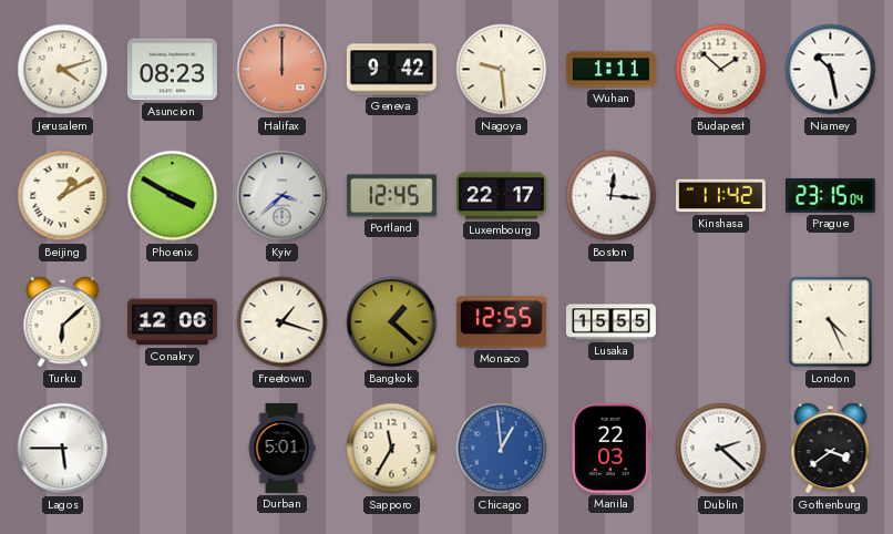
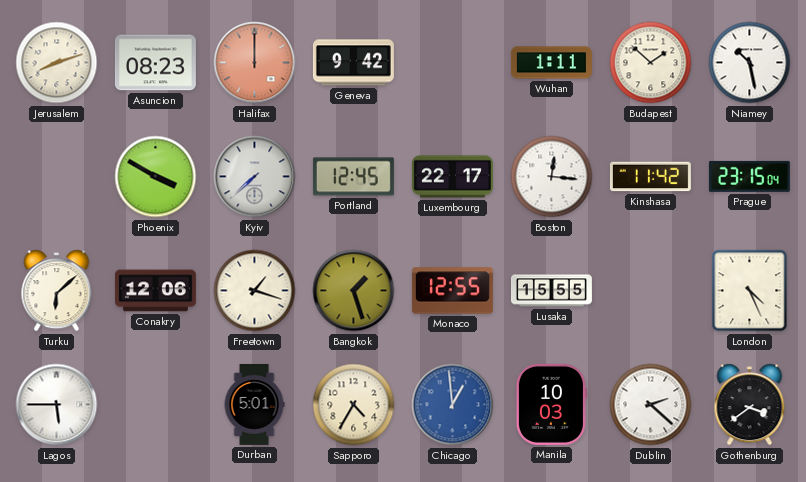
Jerusalem: 4:12 -> 8:12 (57, 63)
Nagoya: 9:29 -> none (502, 70)
Beijing: 1:10 -> none (63, 196)
Kyiv: 3:38 -> 7:38 (255, 177)
Bangkok: 1:22 -> 1:27 (354, 291)
Sapporo: 11:35 -> 4:35 (354, 405)
Manila: 22:03 -> 10:03 (551, 404)
